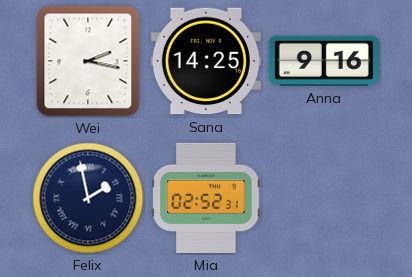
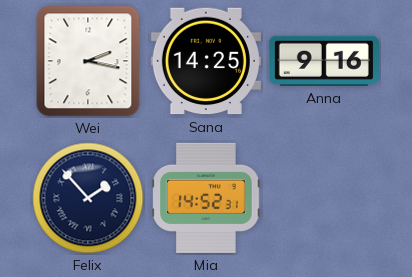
Felix: 1:58 -> 1:53 (88, 198)
Mia: 02:52 -> 14:52 (206, 198)
